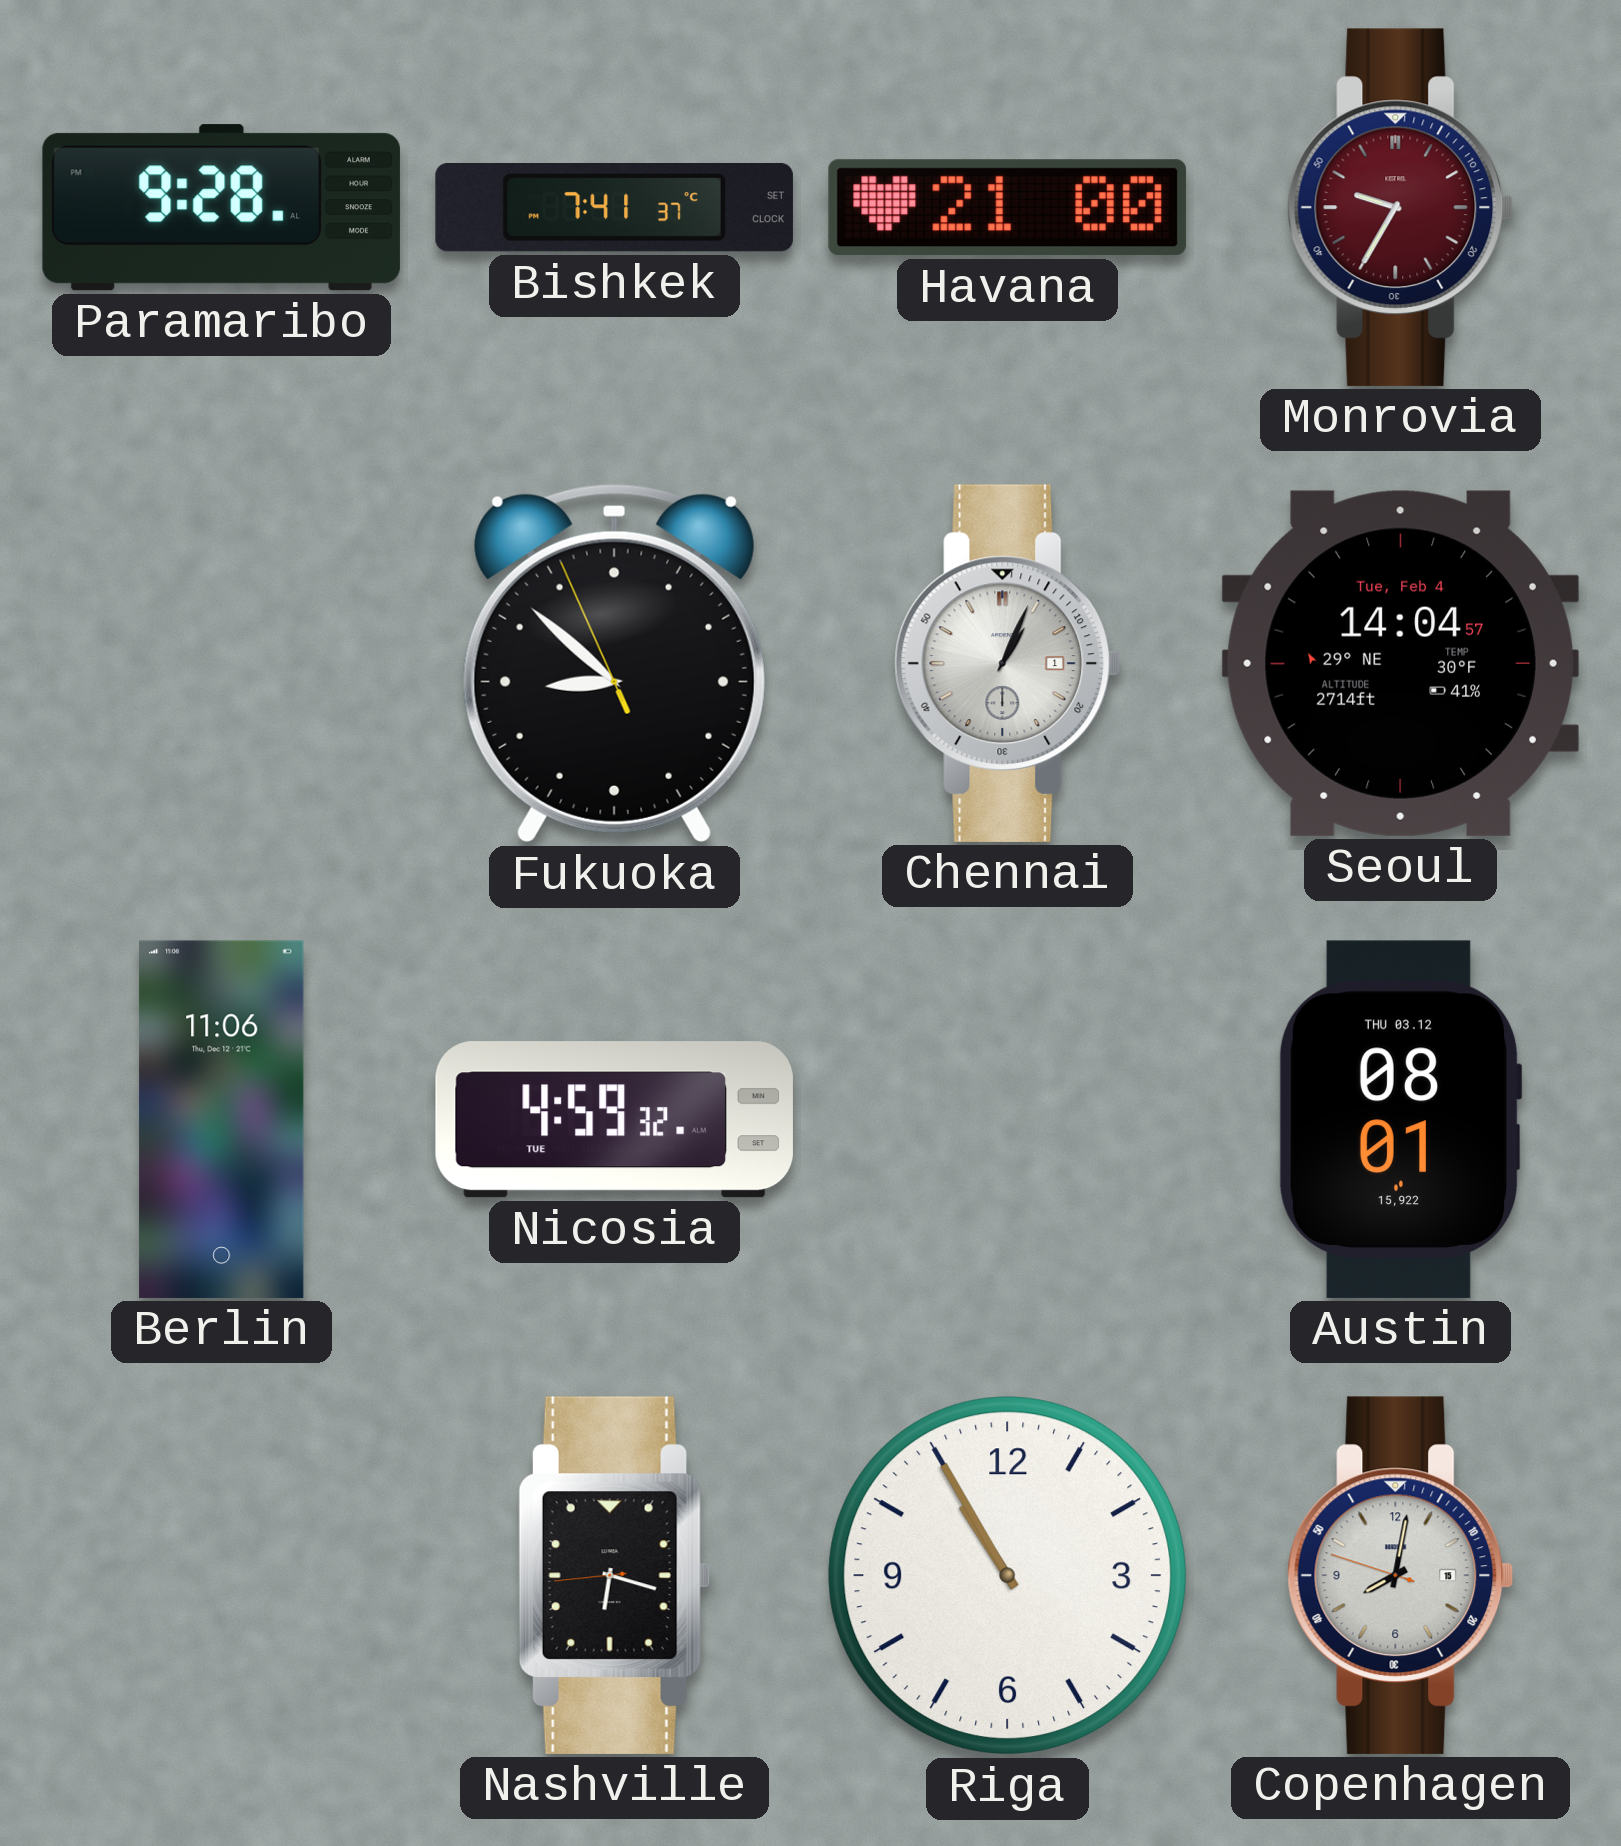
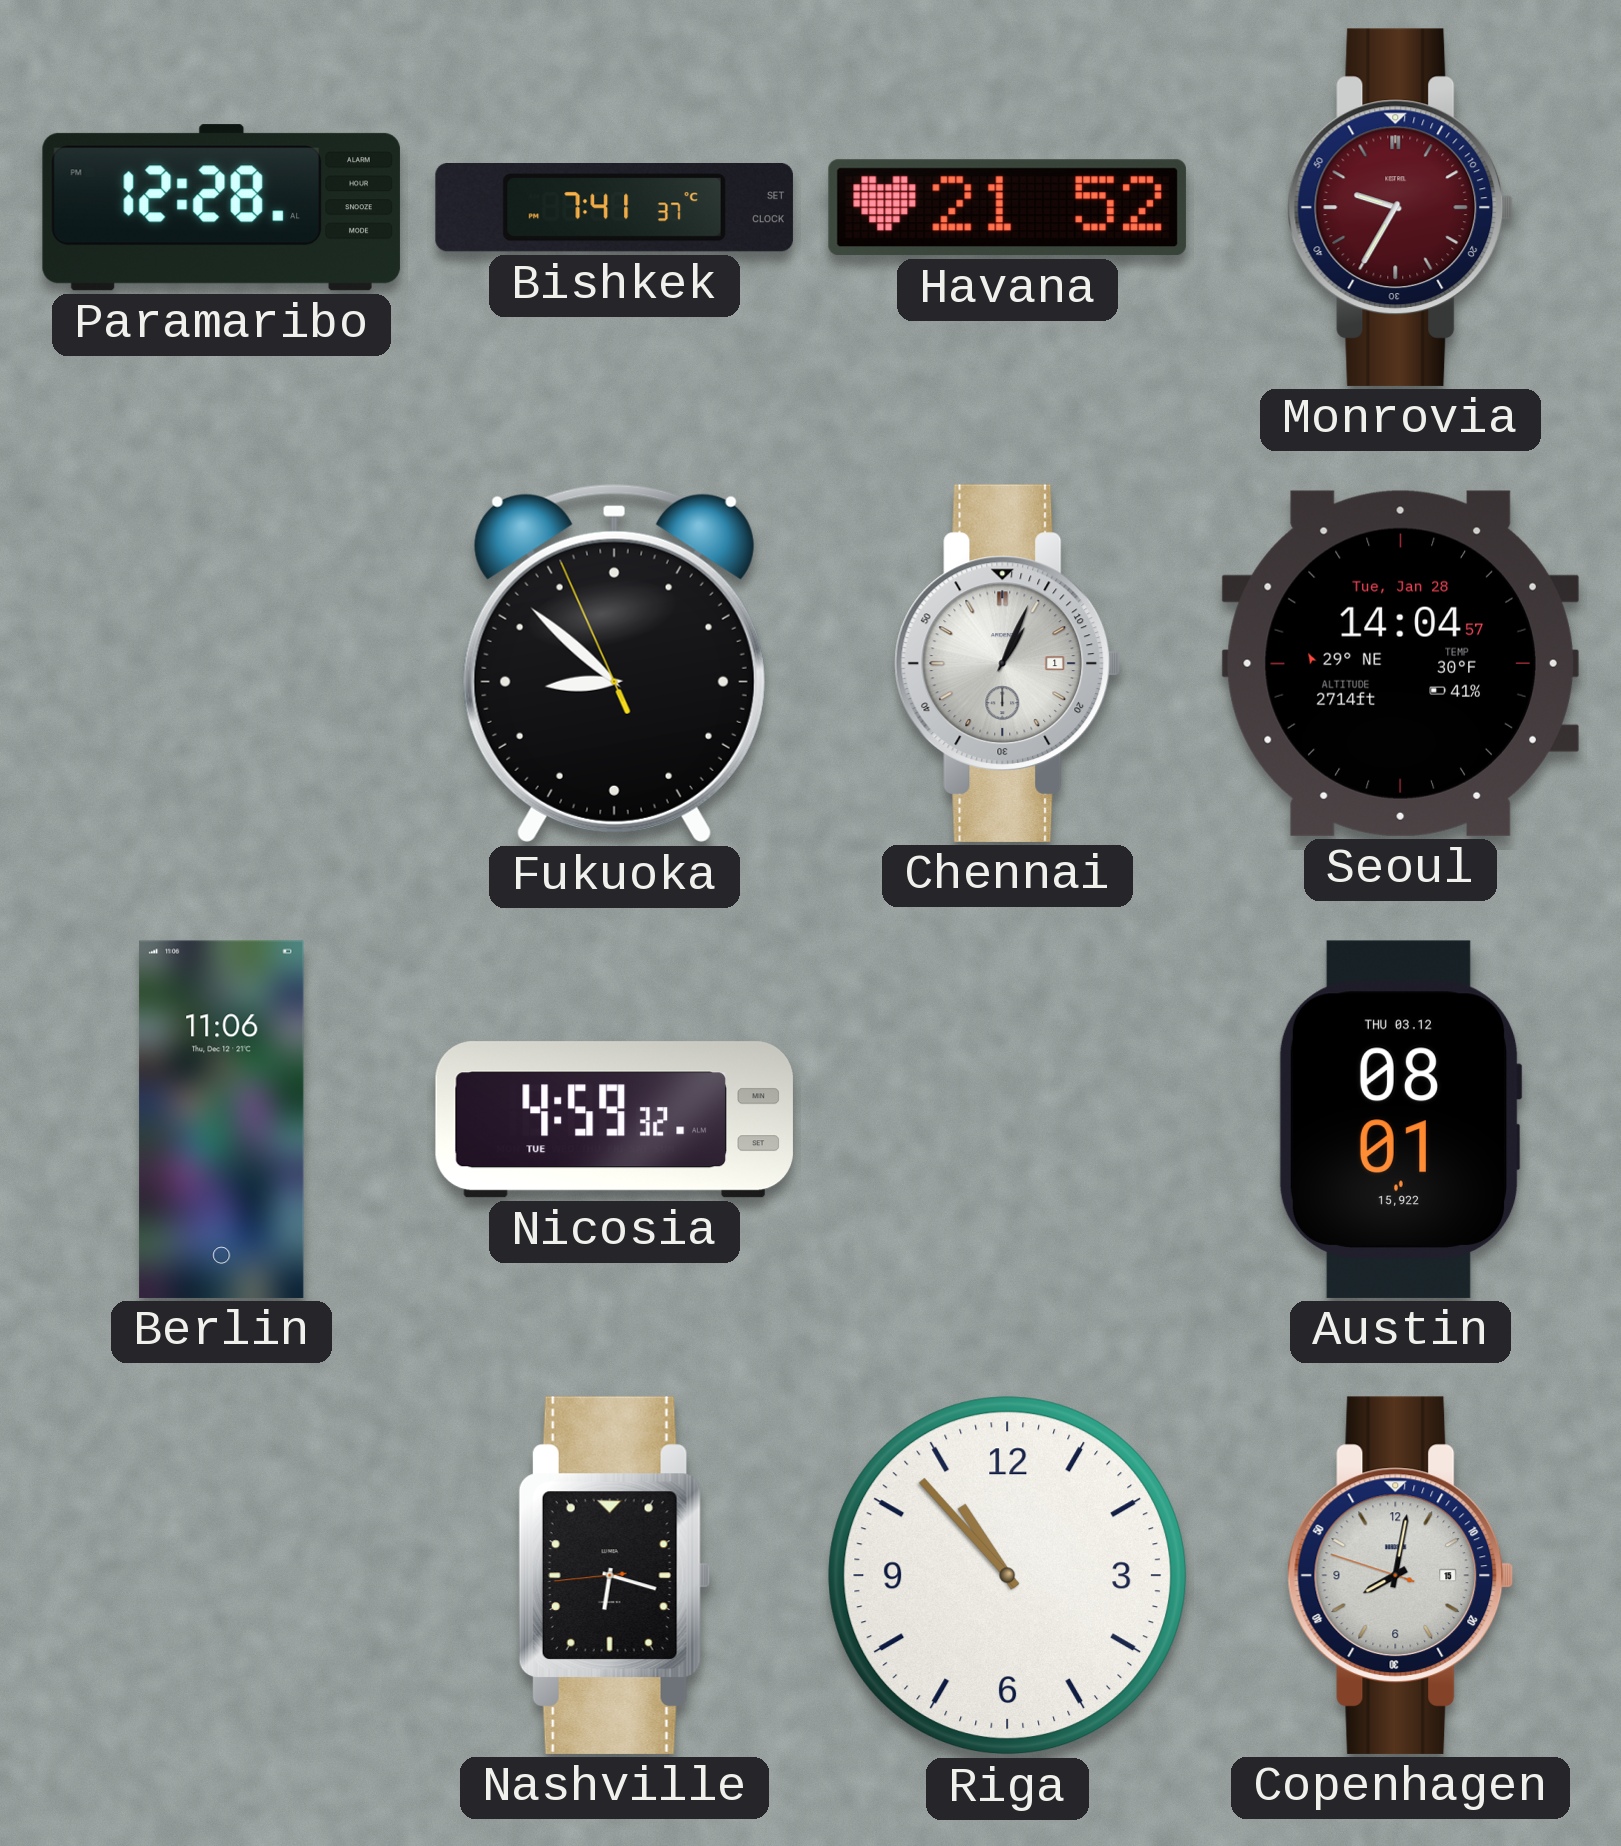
Paramaribo: 9:28 -> 12:28 (221, 208)
Havana: 21:00 -> 21:52 (1007, 208)
Seoul date: Tue, Feb 4 -> Tue, Jan 28 (1400, 663)
Riga: 10:55 -> 10:53 (1008, 1576)
